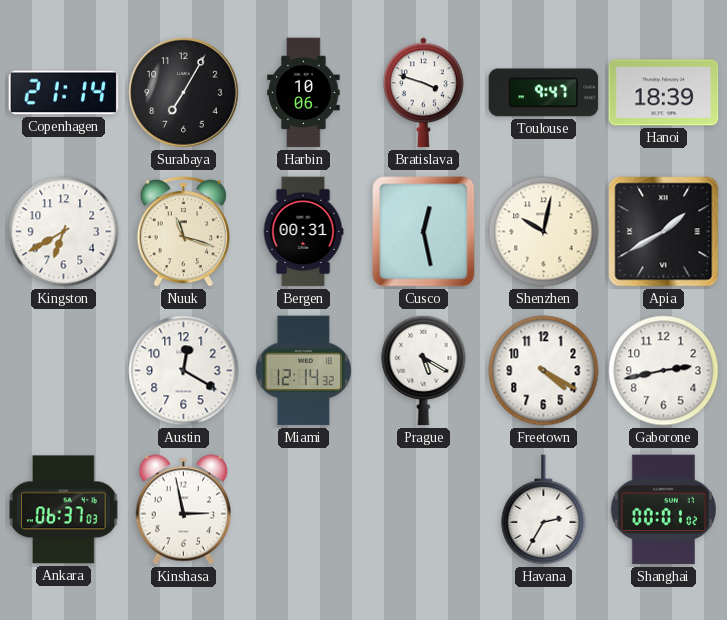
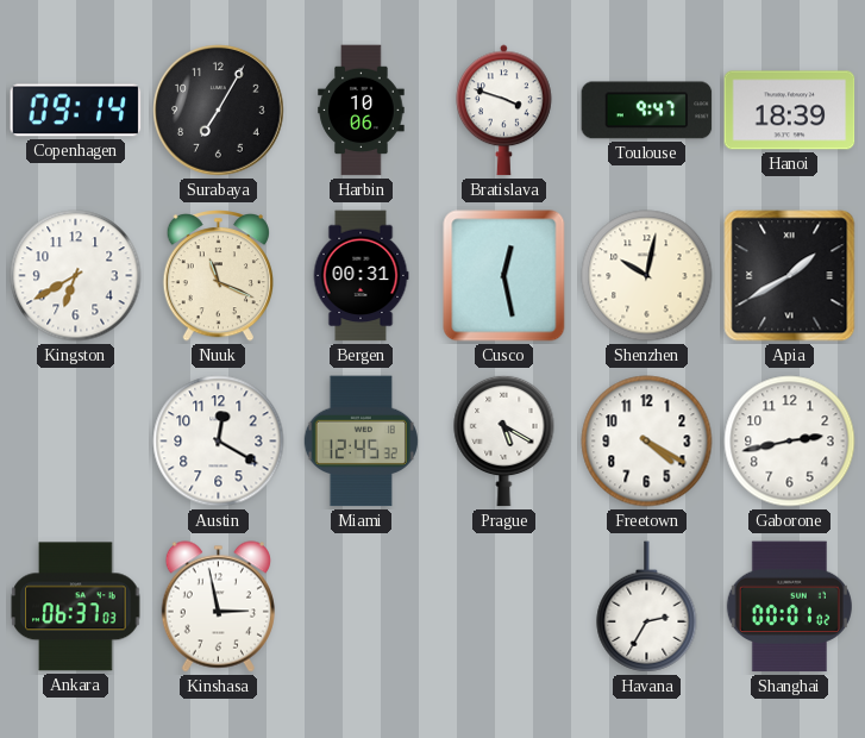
Copenhagen: 21:14 -> 09:14 (76, 111)
Nuuk: 11:18 -> 11:19 (218, 276)
Miami: 12:14 -> 12:45 (361, 442)
